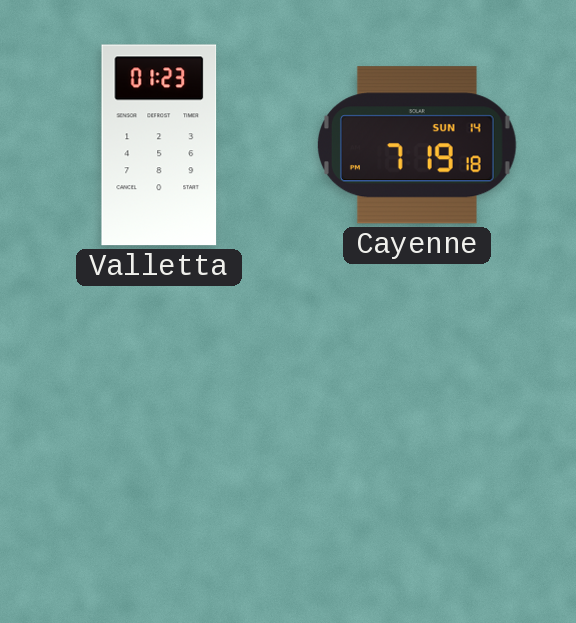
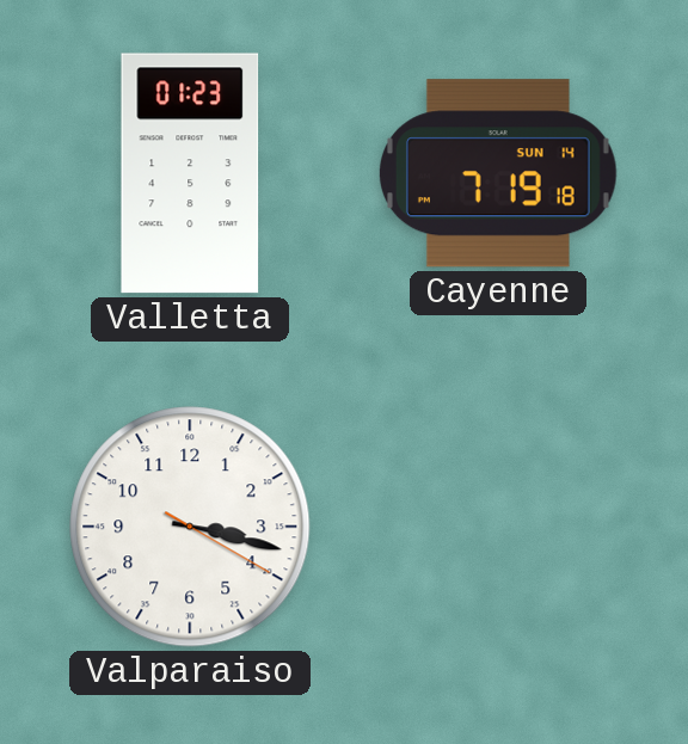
Valparaiso: none -> 3:17 (190, 527)
